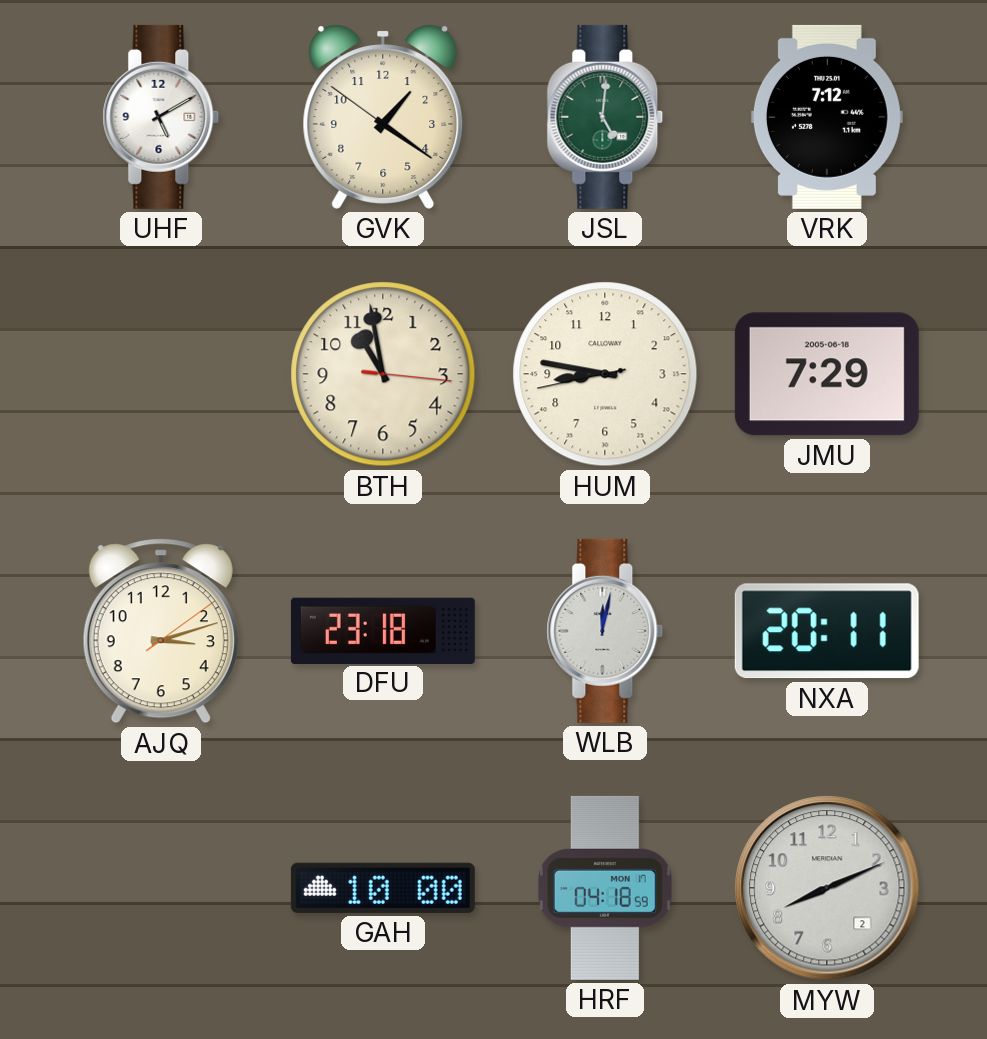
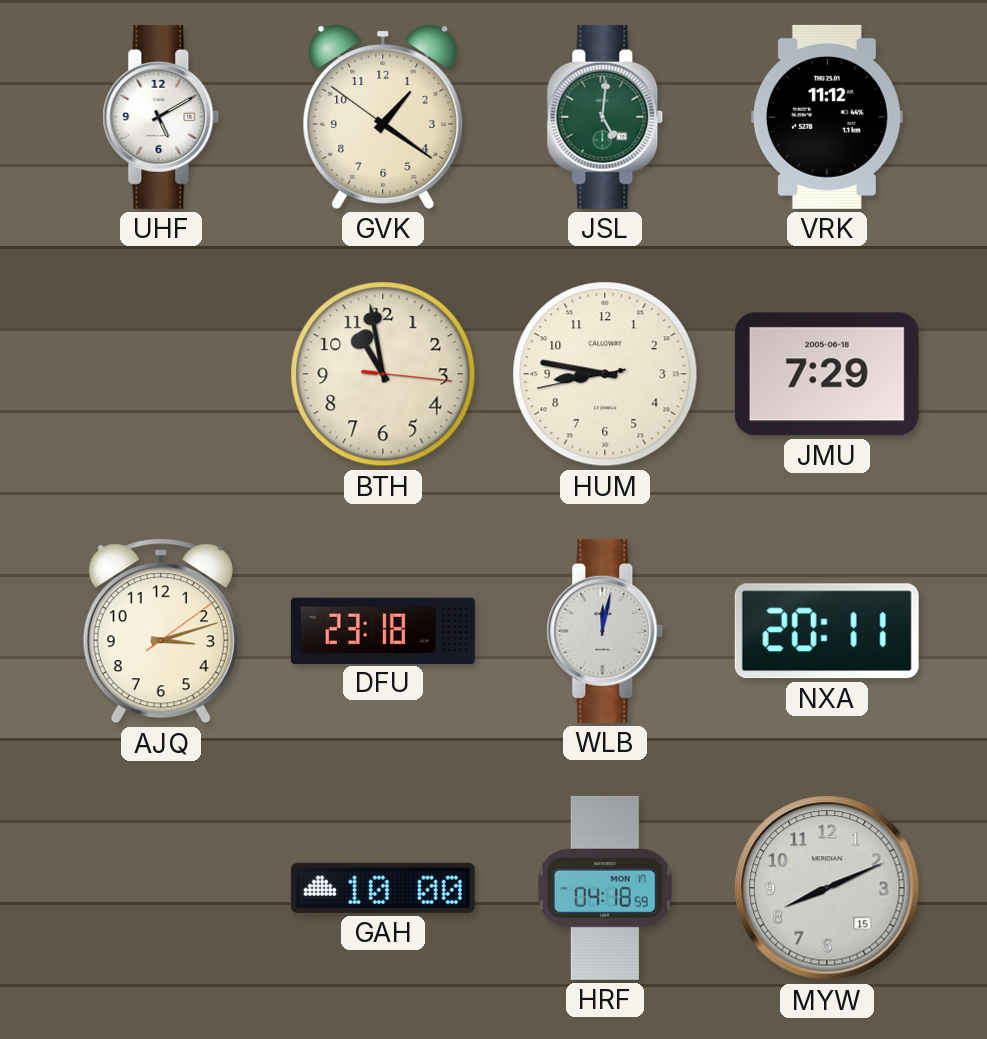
VRK: 7:12 -> 11:12 (827, 117)
MYW date: 2 -> 15 (827, 888)
